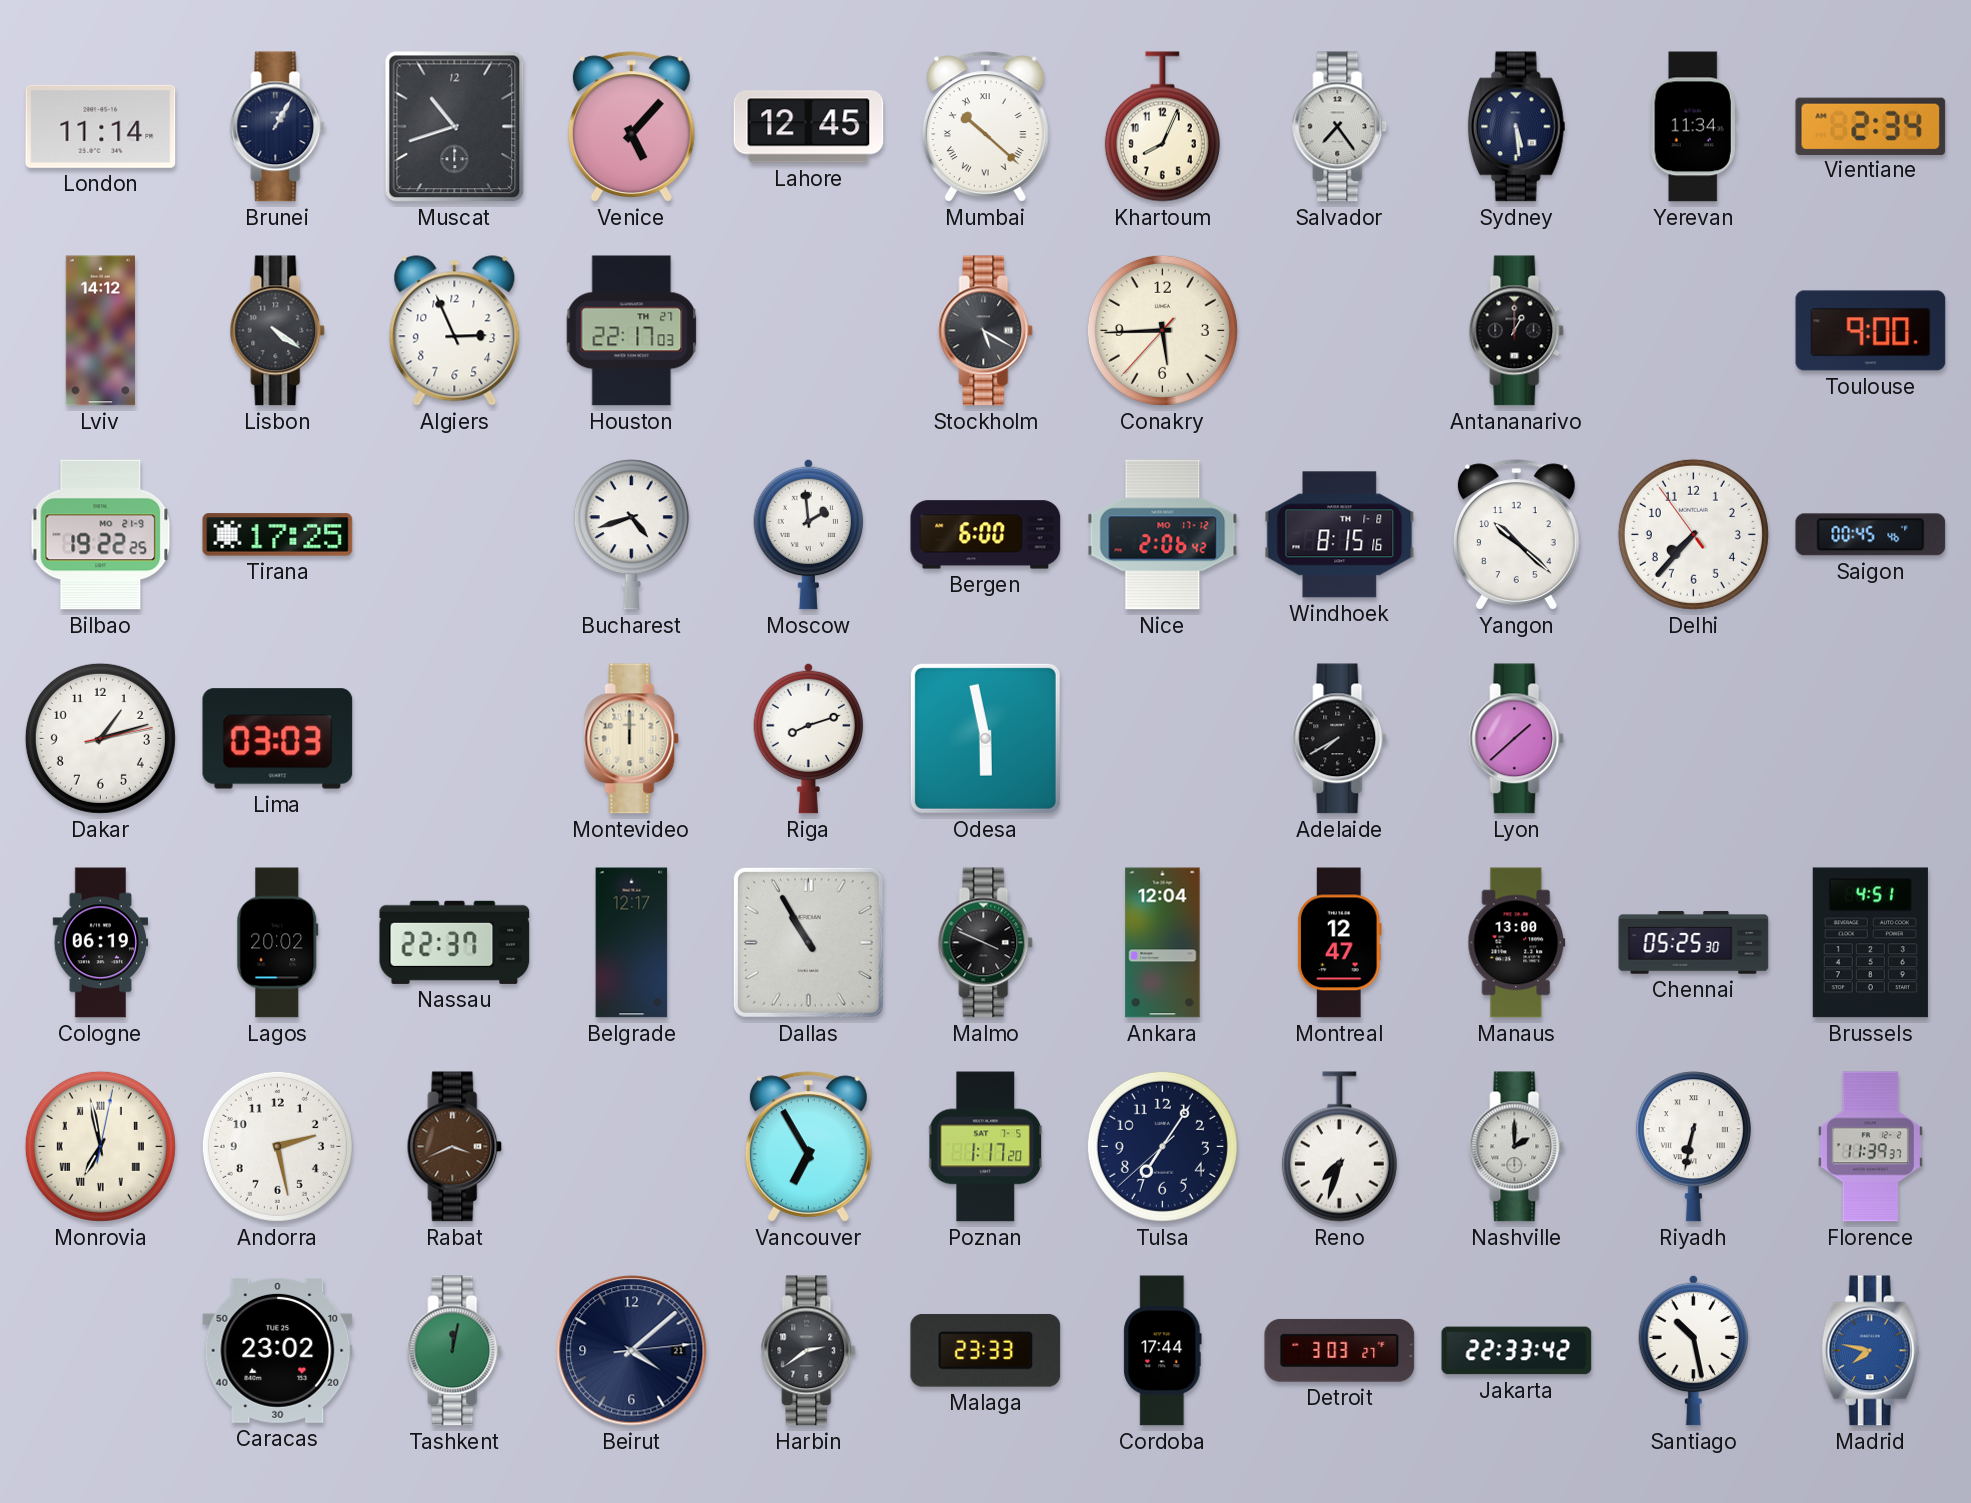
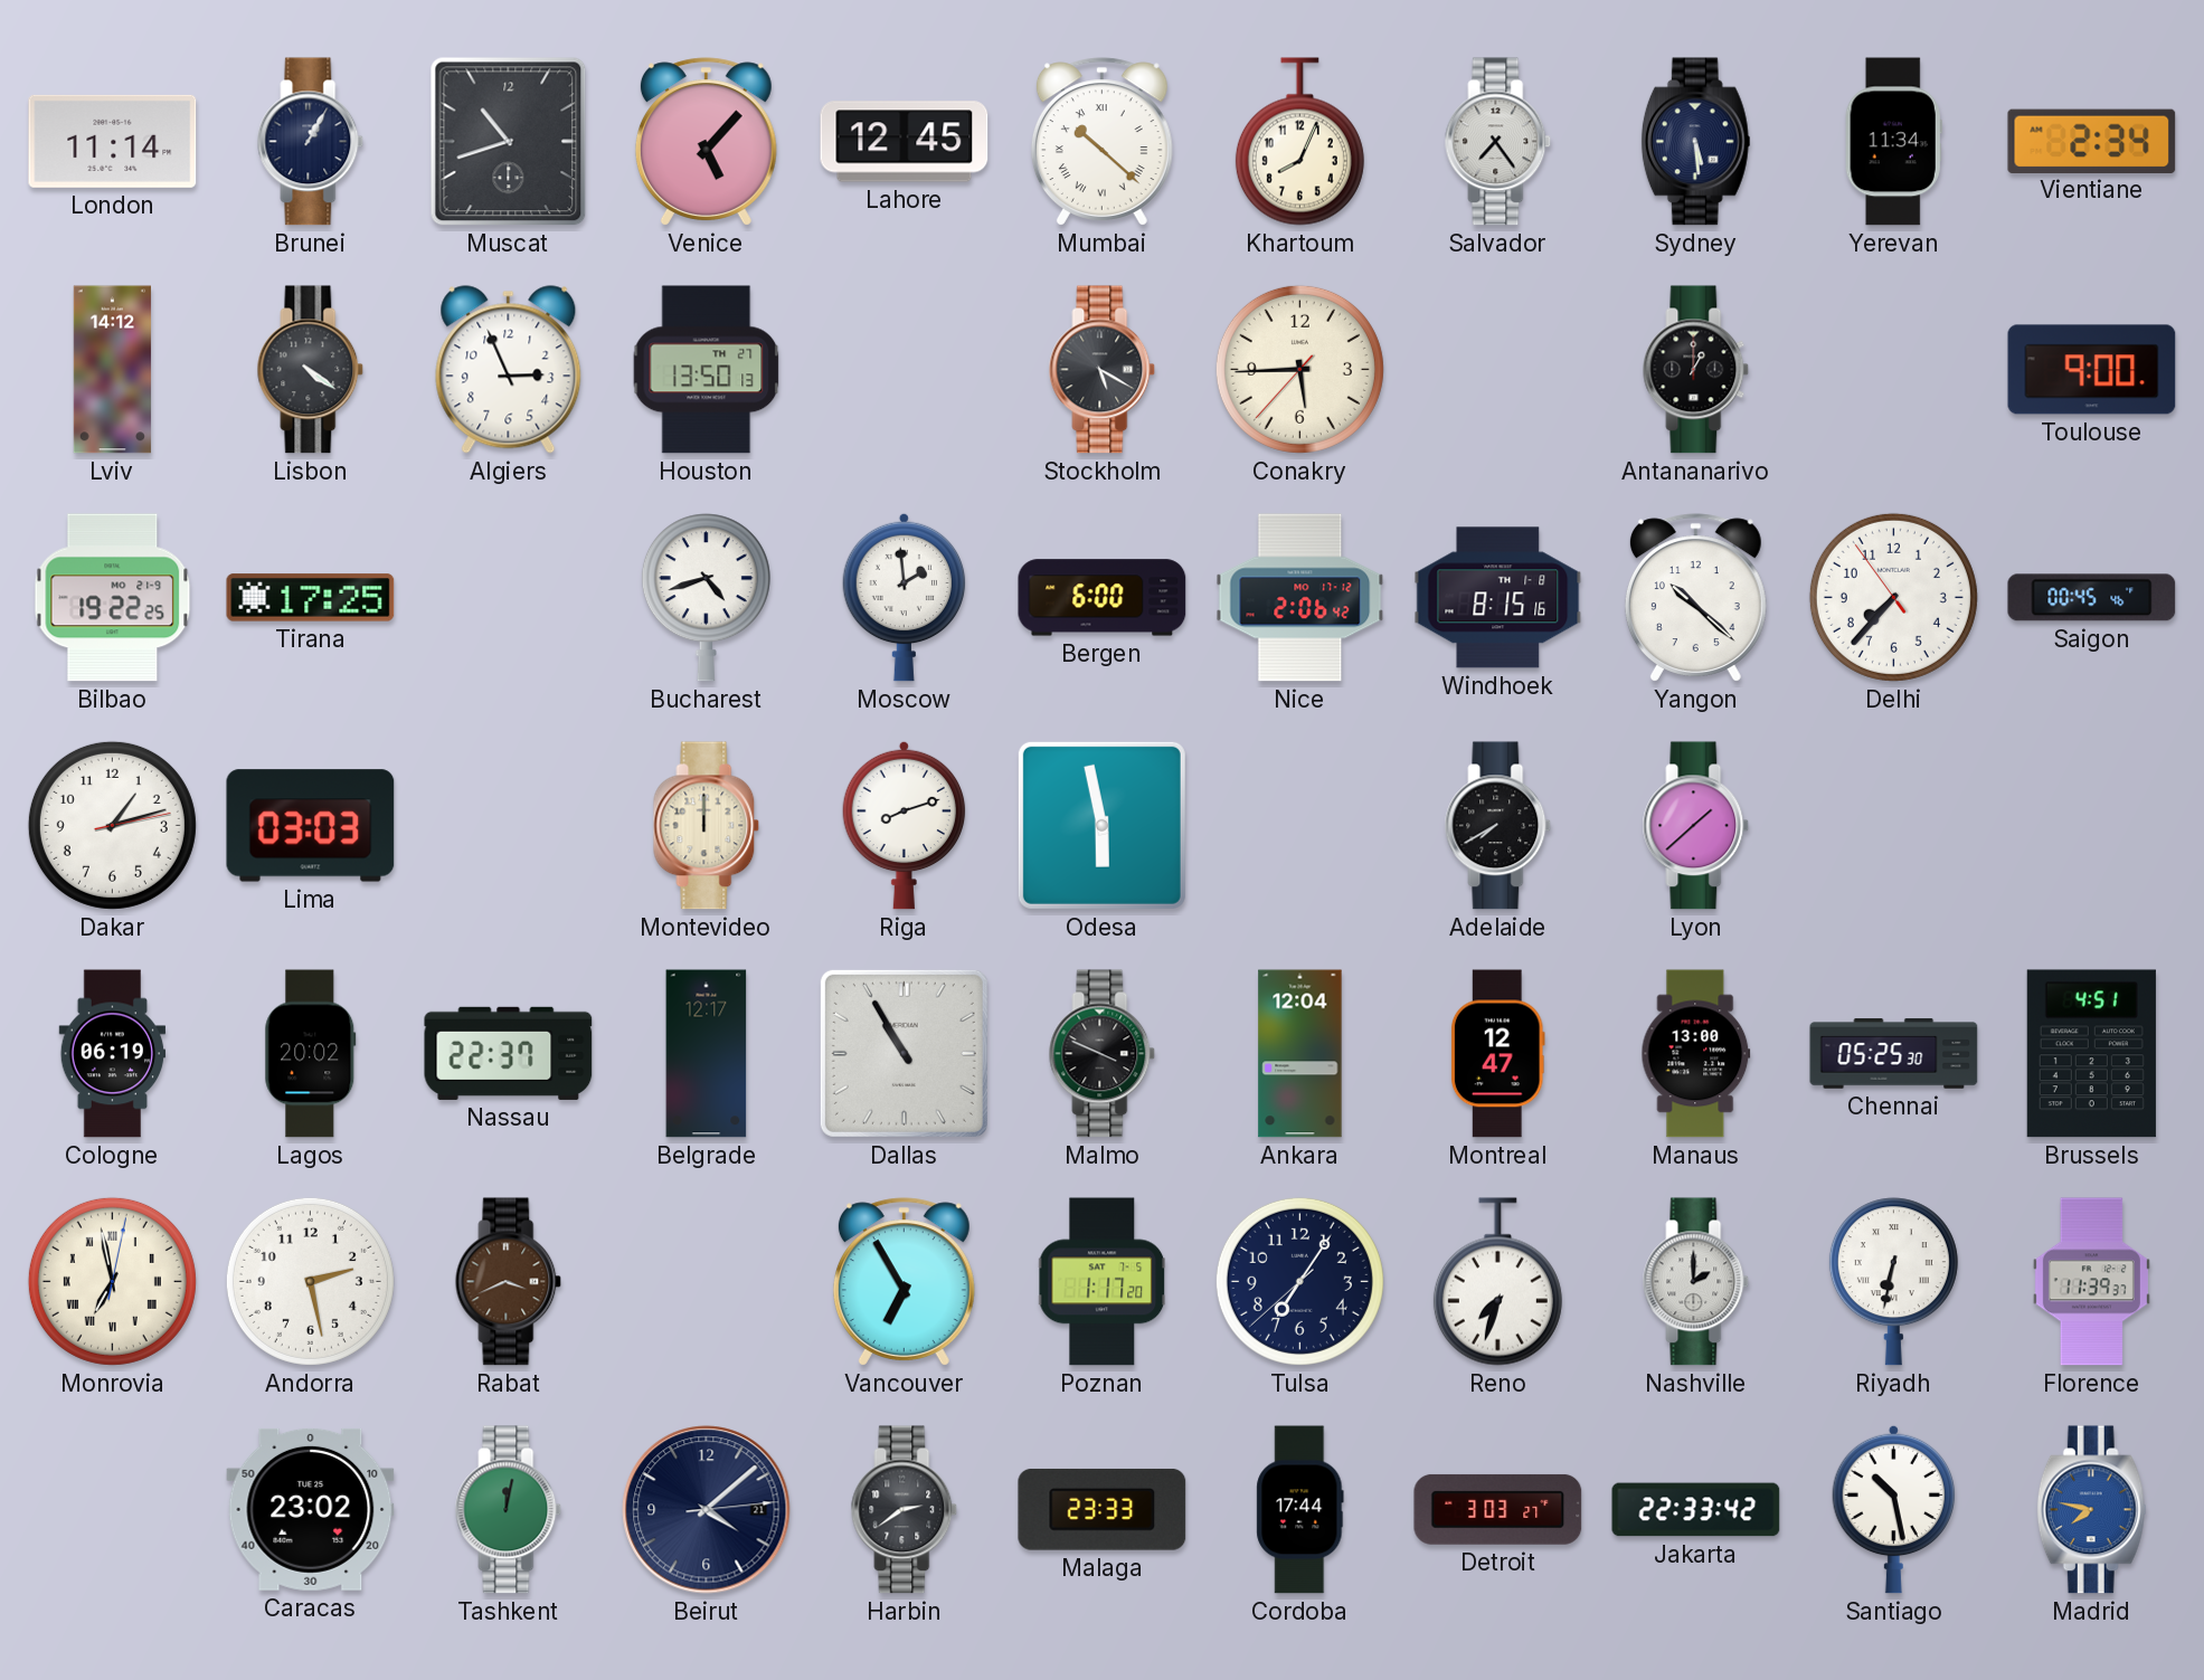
Houston: 22:17 -> 13:50 (707, 370)
